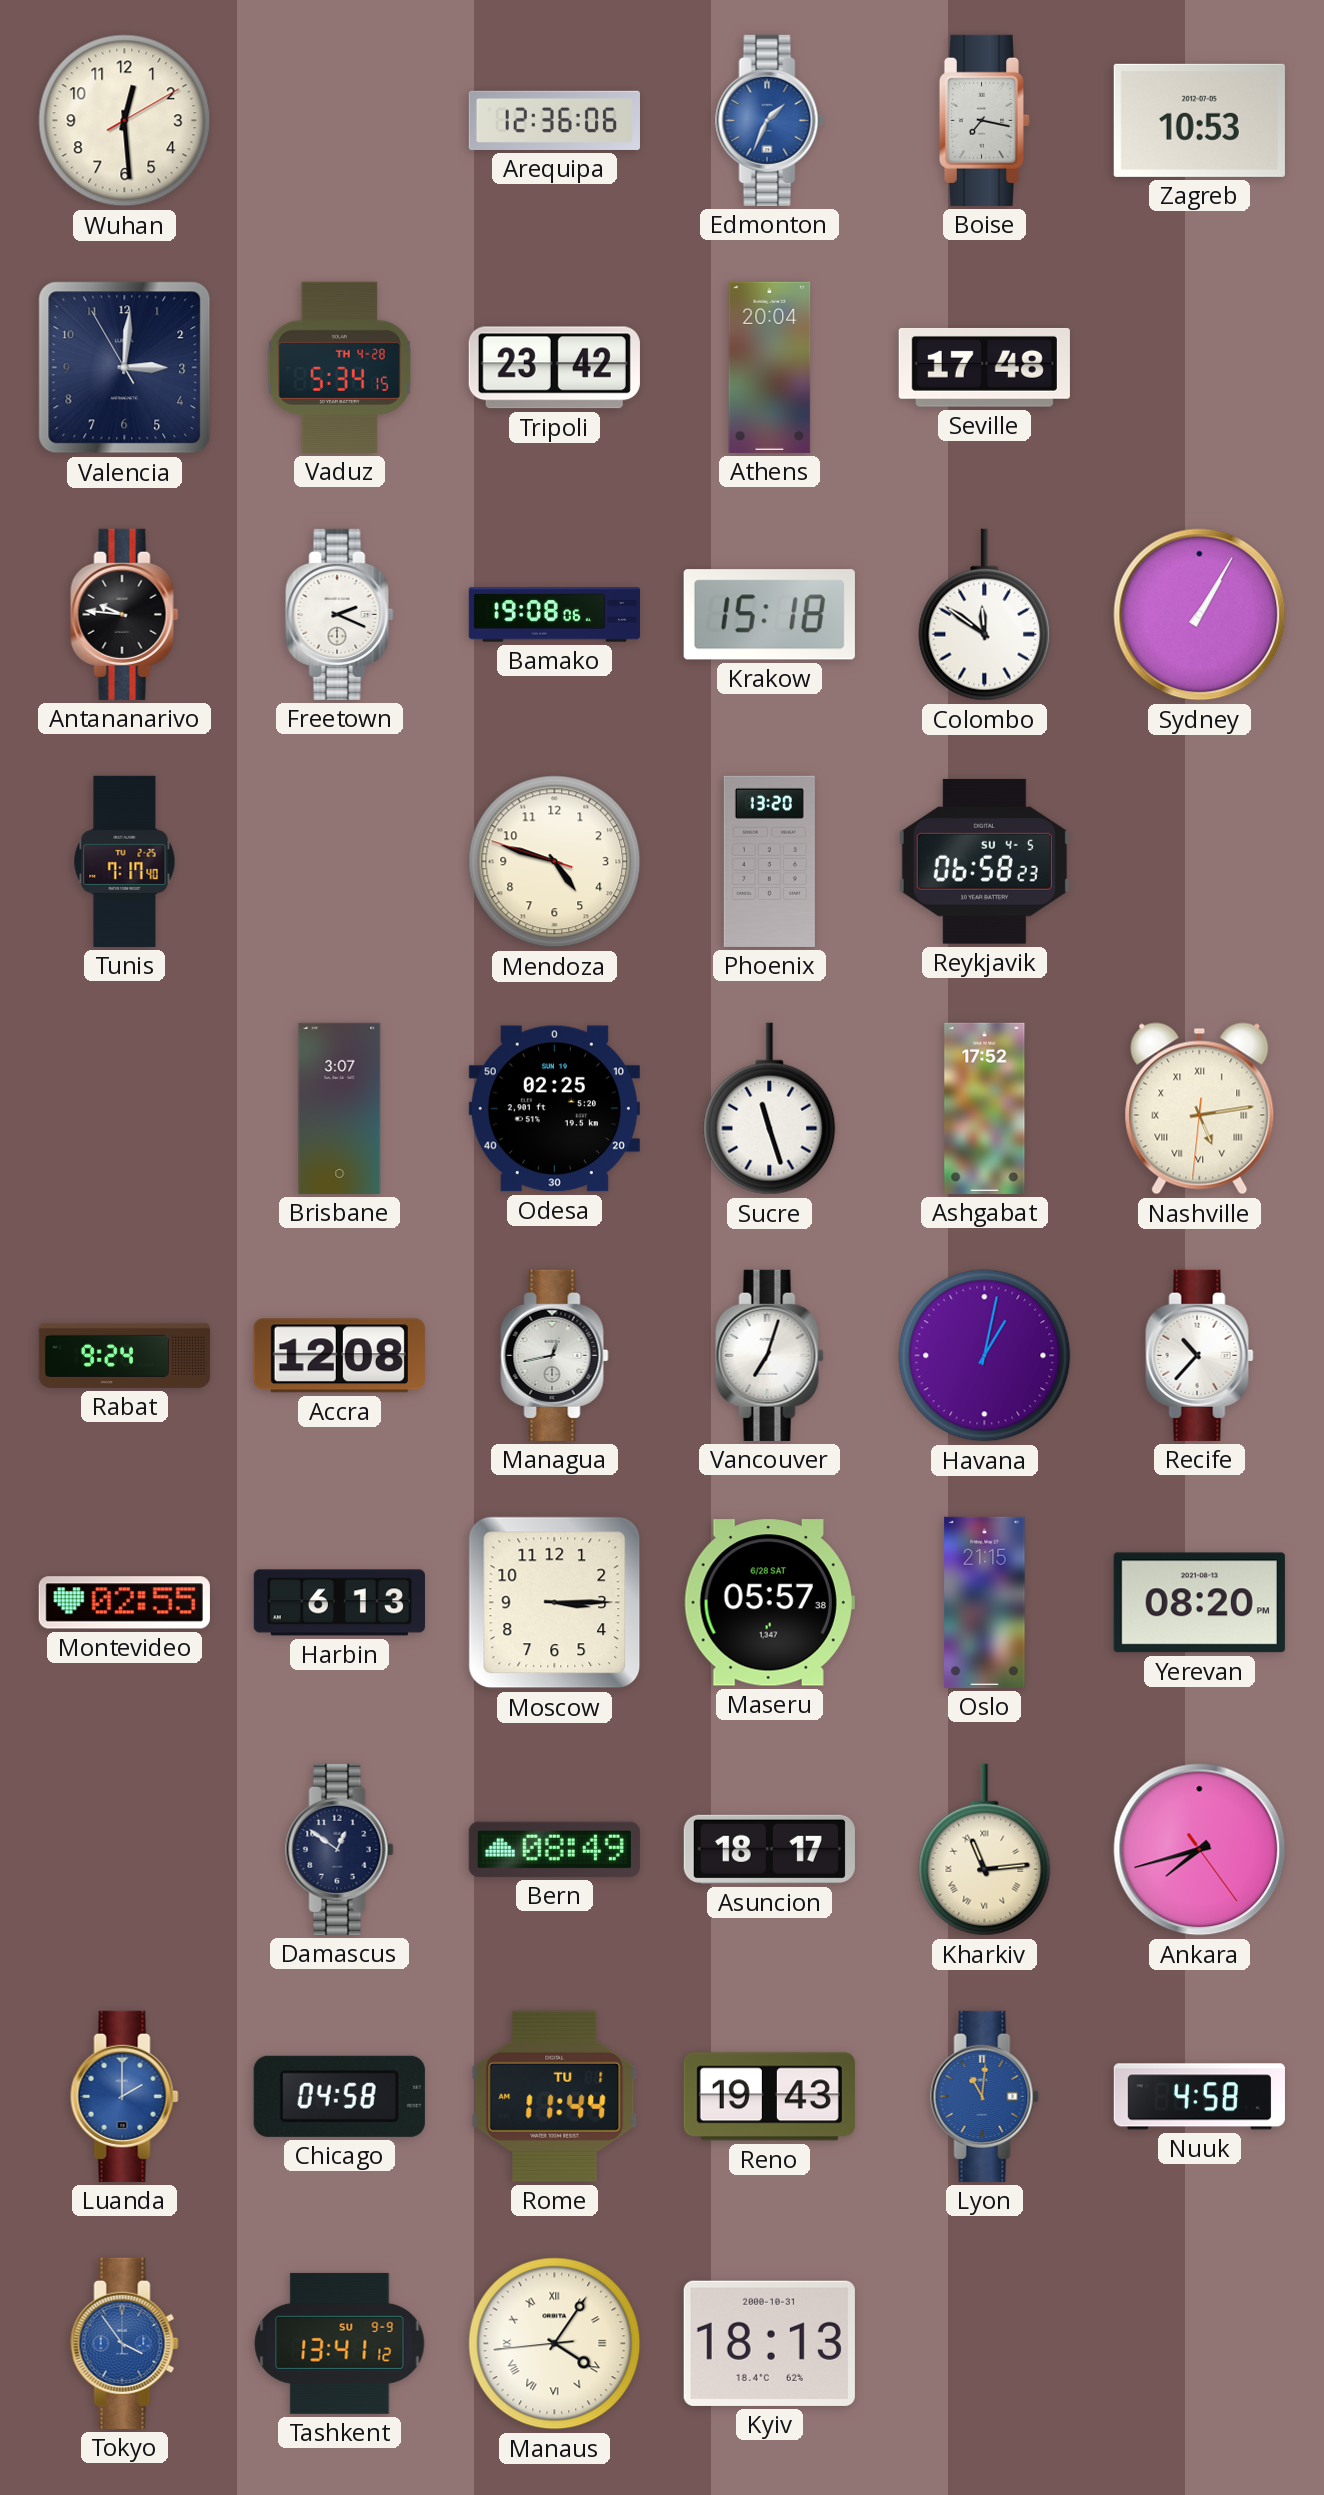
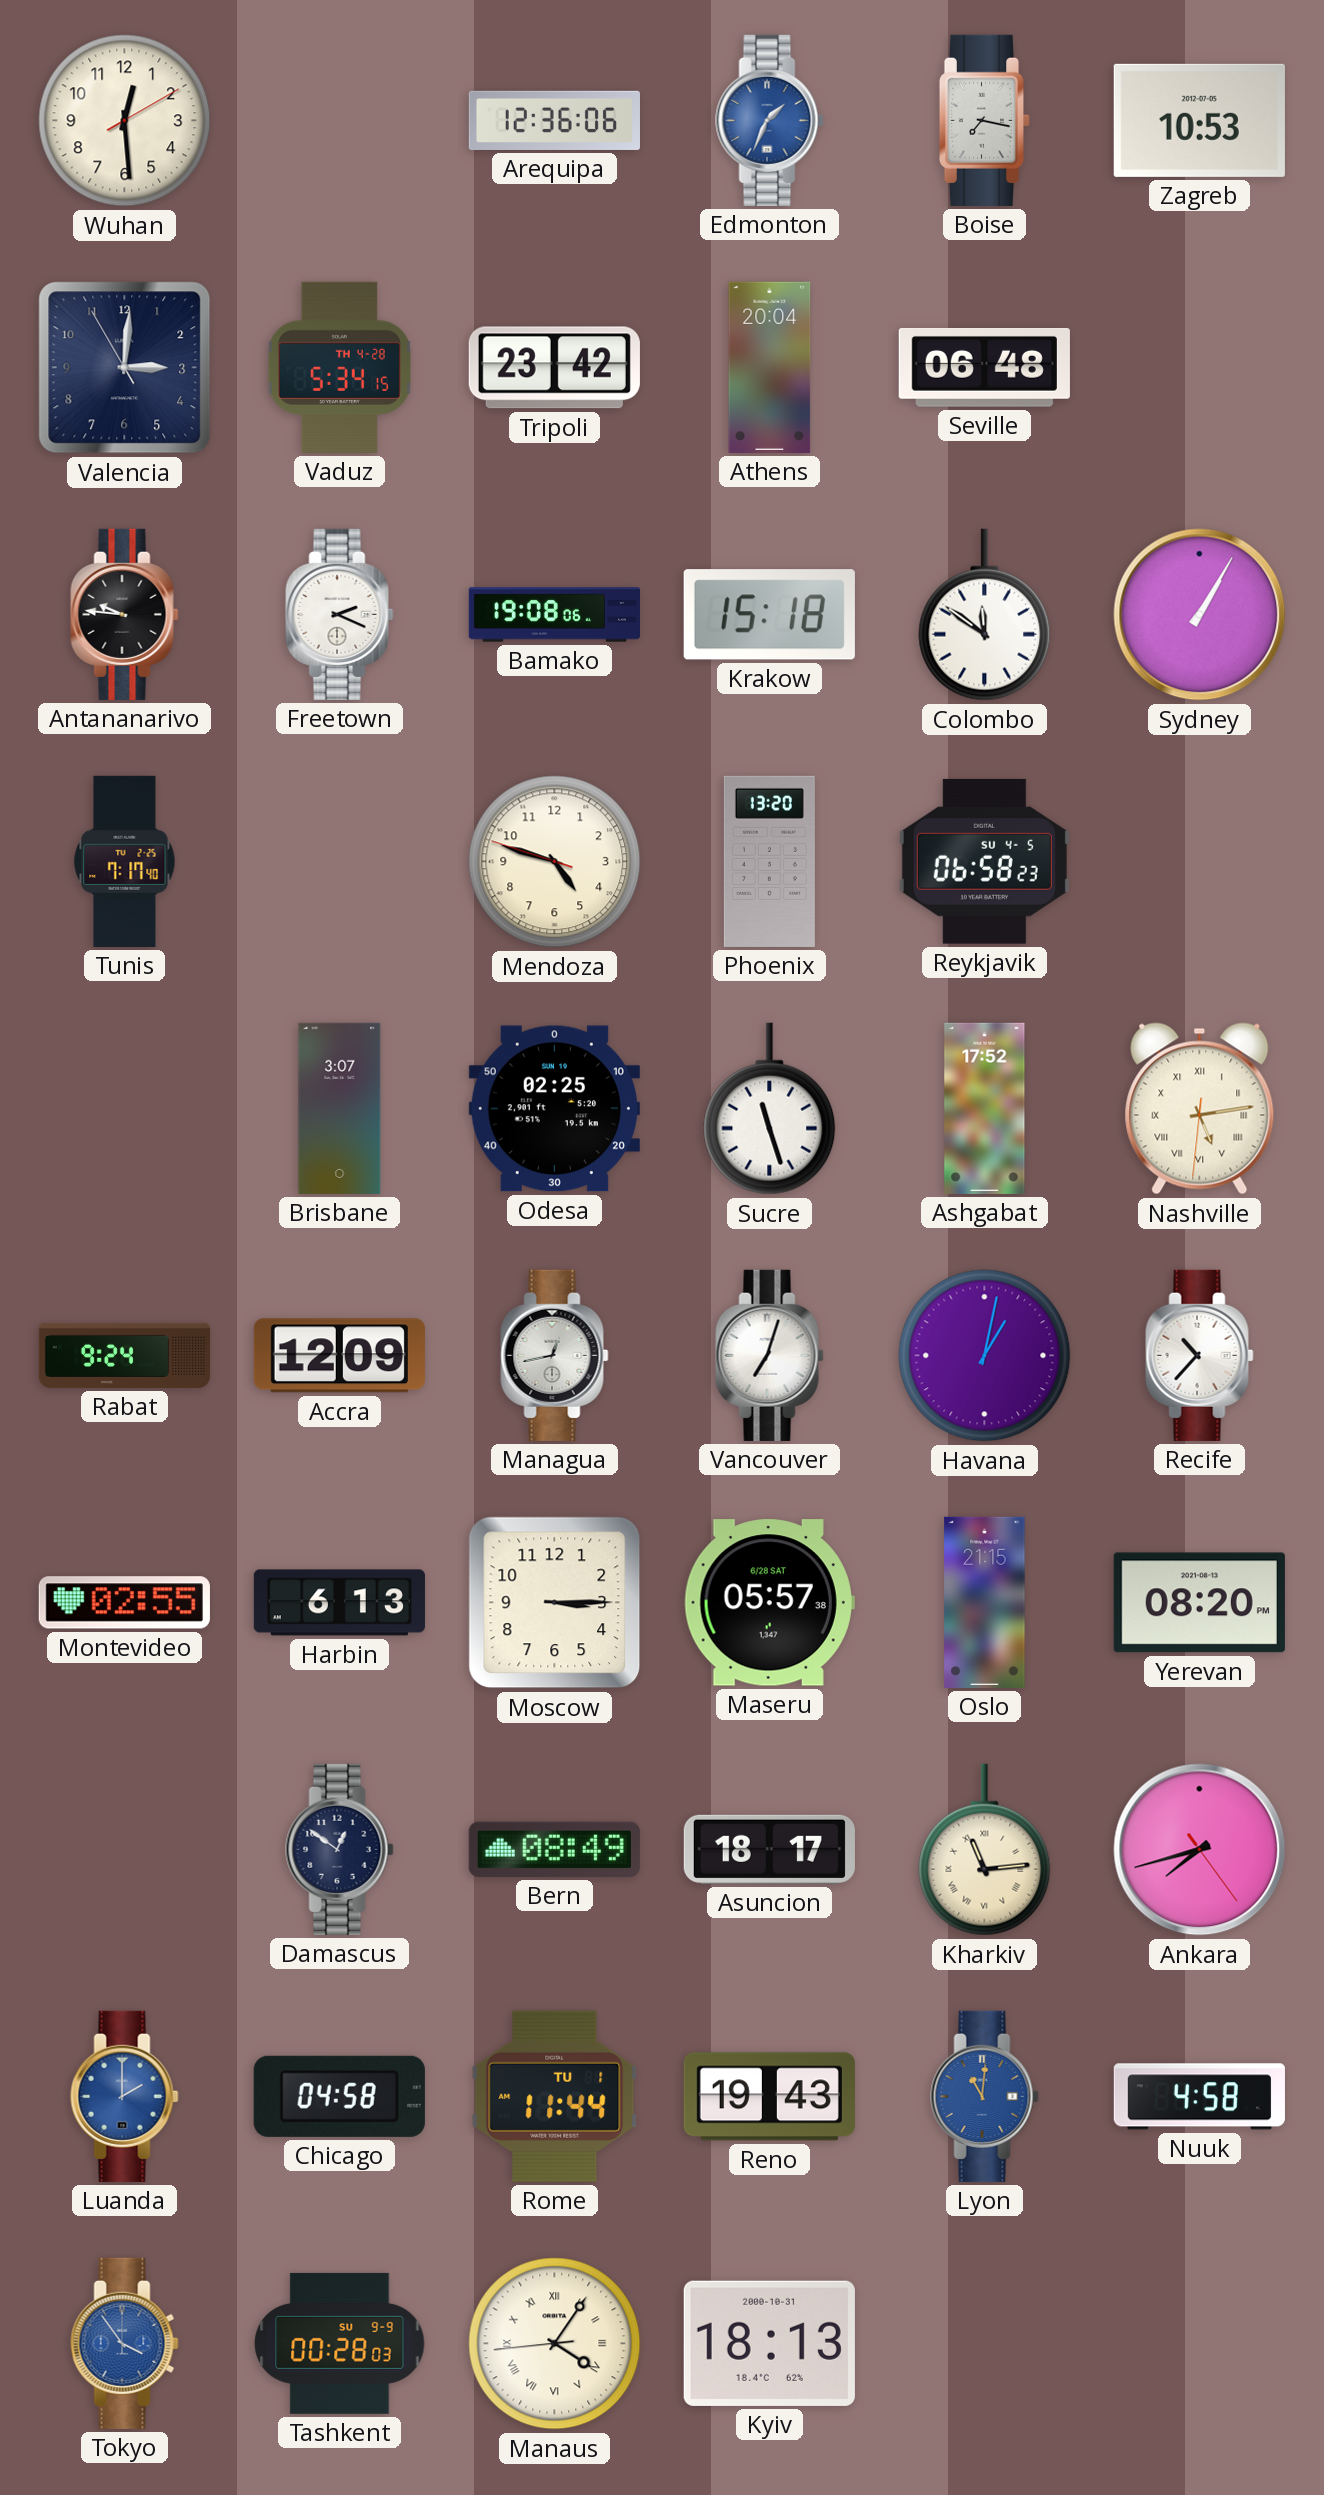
Seville: 17:48 -> 06:48 (984, 368)
Accra: 12:08 -> 12:09 (339, 1356)
Tashkent: 13:41 -> 00:28 (340, 2343)
